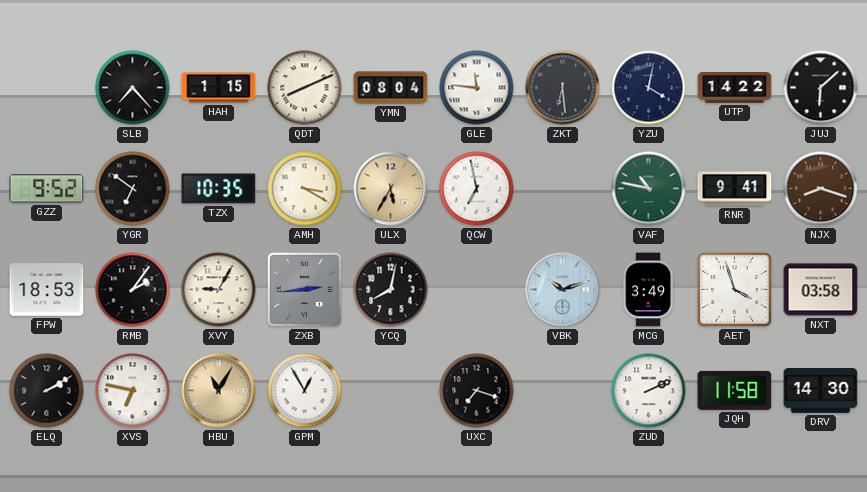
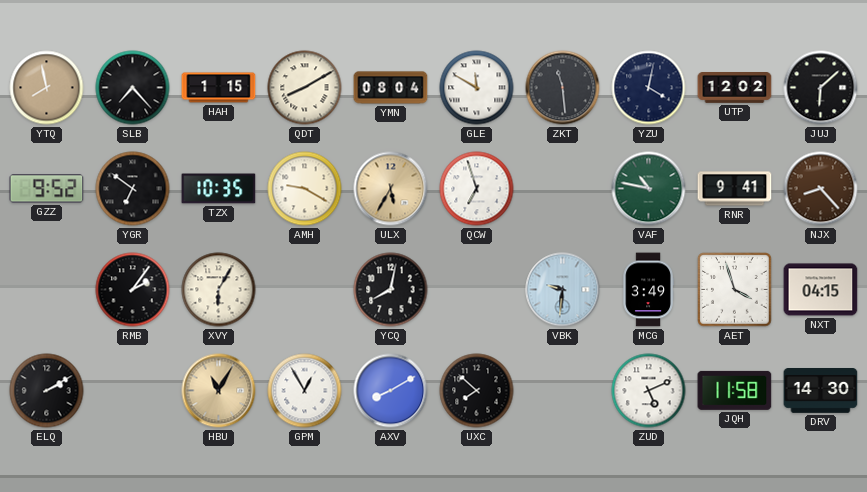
YTQ: none -> 7:58 (47, 88)
QDT: 8:11 -> 8:10 (305, 88)
GLE: 11:46 -> 11:50 (477, 88)
ZKT: 6:29 -> 11:29 (563, 88)
UTP: 14:22 -> 12:02 (735, 88)
AMH: 3:20 -> 9:20 (305, 189)
QCW: 6:58 -> 6:57 (477, 189)
NJX: 8:18 -> 8:23 (821, 189)
FPW: 18:53 -> none (47, 290)
XVY: 9:05 -> 6:05 (219, 290)
ZXB: 2:44 -> none (305, 290)
VBK: 10:12 -> 9:31 (563, 290)
NXT: 03:58 -> 04:15 (821, 290)
XVS: 6:47 -> none (133, 391)
AXV: none -> 8:10 (391, 391)
UXC: 7:18 -> 7:52 (477, 391)
ZUD: 2:11 -> 5:11 (649, 391)
